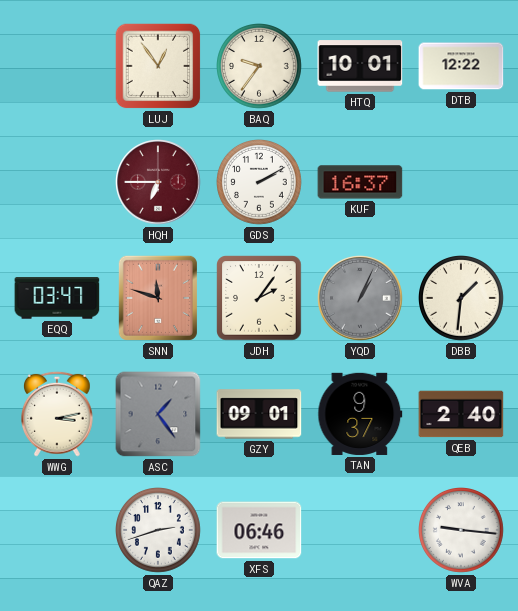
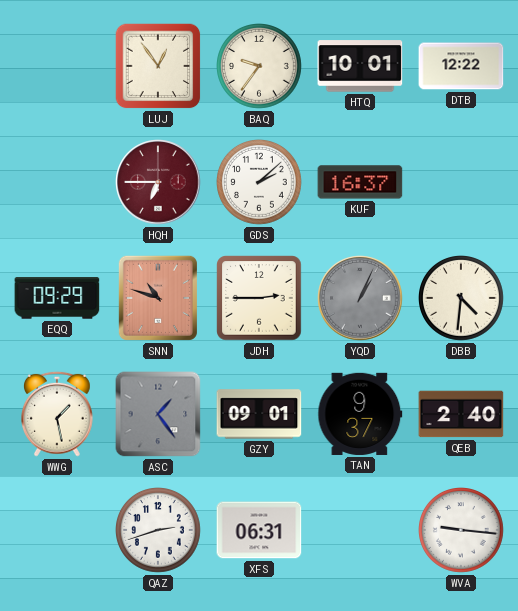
GDS: 2:10 -> 2:08 (260, 183)
EQQ: 03:47 -> 09:29 (57, 298)
SNN: 11:48 -> 10:48 (158, 298)
JDH: 2:06 -> 2:45 (259, 298)
DBB: 1:31 -> 4:31 (462, 299)
WWG: 3:13 -> 1:28 (58, 414)
XFS: 06:46 -> 06:31 (259, 530)
